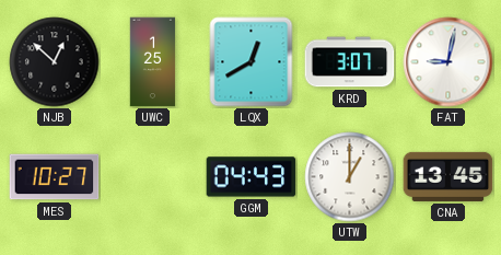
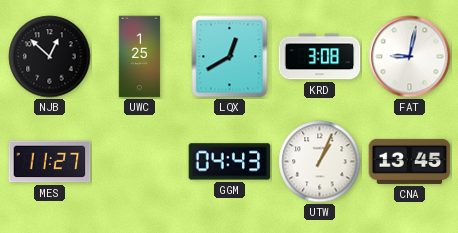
KRD: 3:07 -> 3:08 (320, 57)
MES: 10:27 -> 11:27 (50, 162)
UTW: 1:00 -> 1:04 (320, 162)
